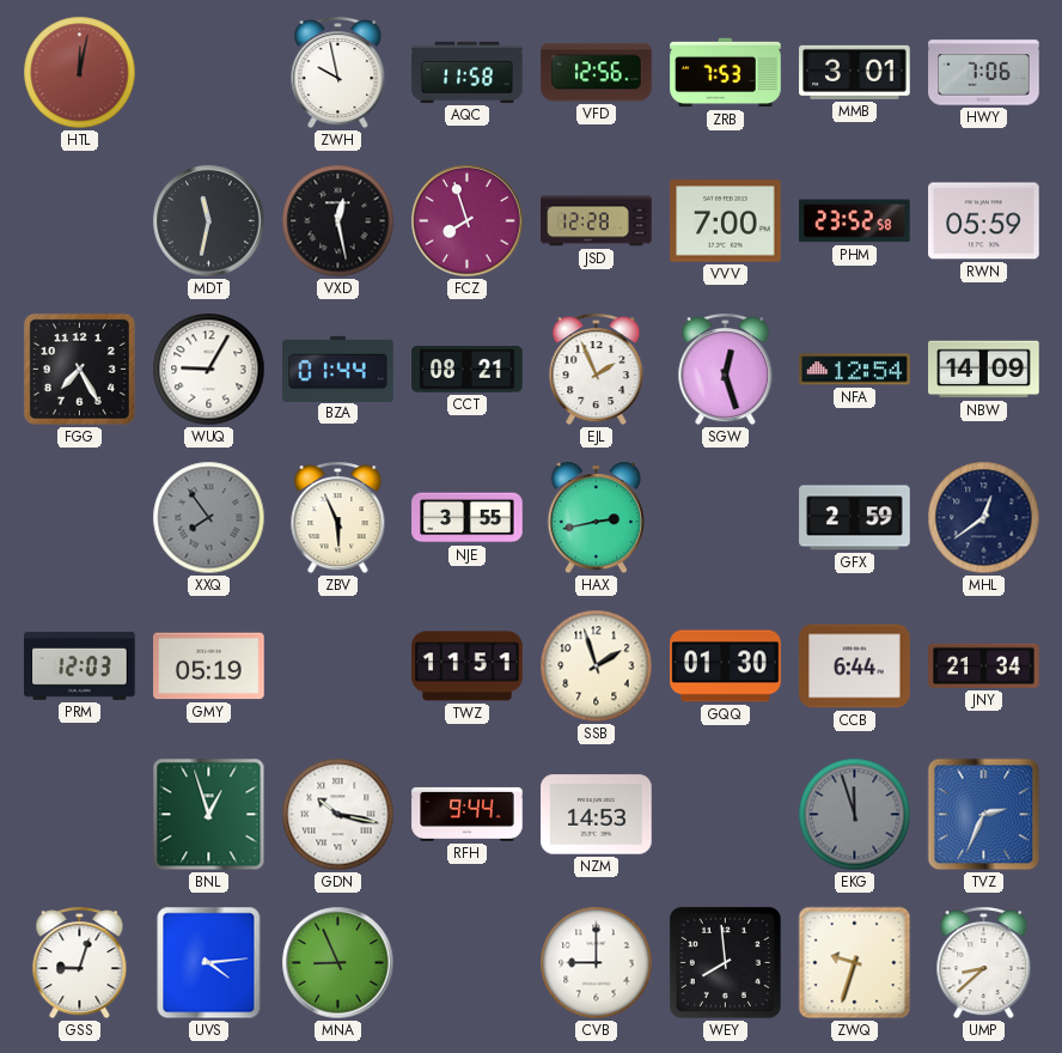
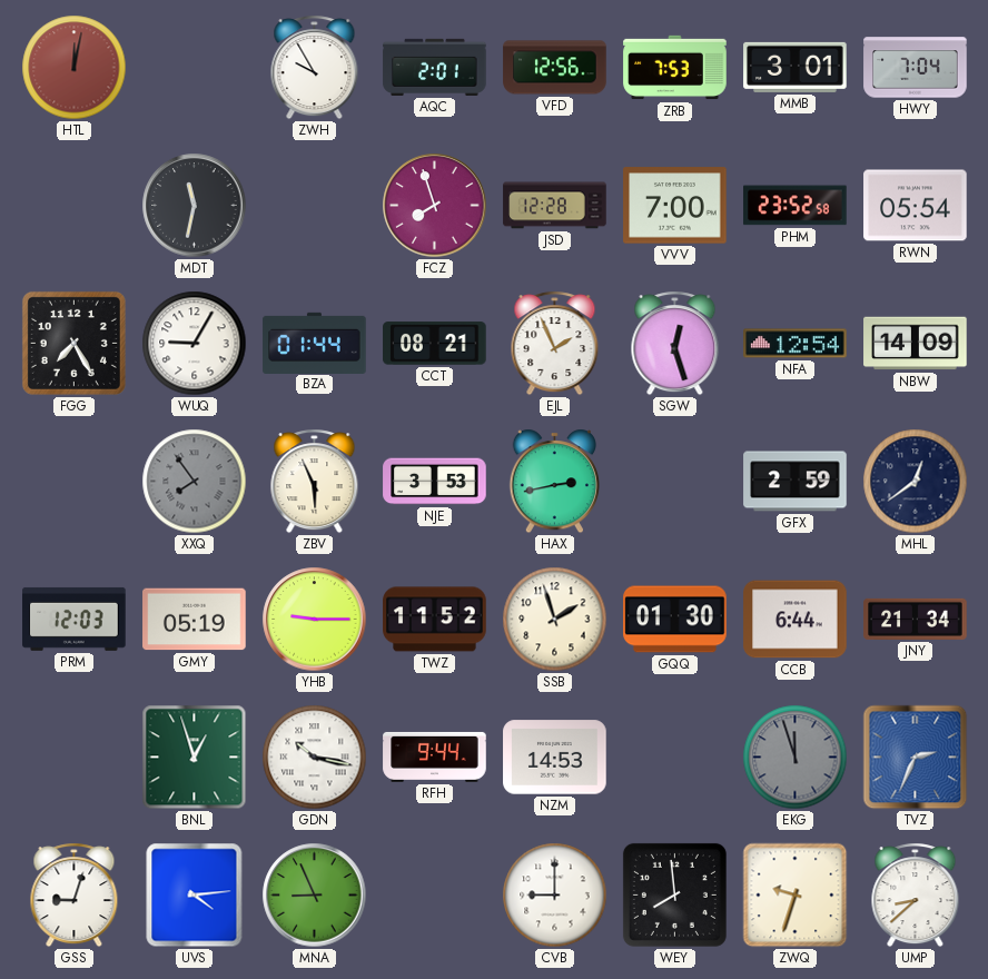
ZWH: 9:58 -> 9:55 (315, 68)
AQC: 11:58 -> 2:01 (435, 67)
HWY: 7:06 -> 7:04 (916, 68)
VXD: 12:28 -> none (338, 221)
RWN: 05:59 -> 05:54 (916, 206)
NJE: 3:55 -> 3:53 (435, 482)
YHB: none -> 9:15 (315, 620)
TWZ: 11:51 -> 11:52 (435, 620)
